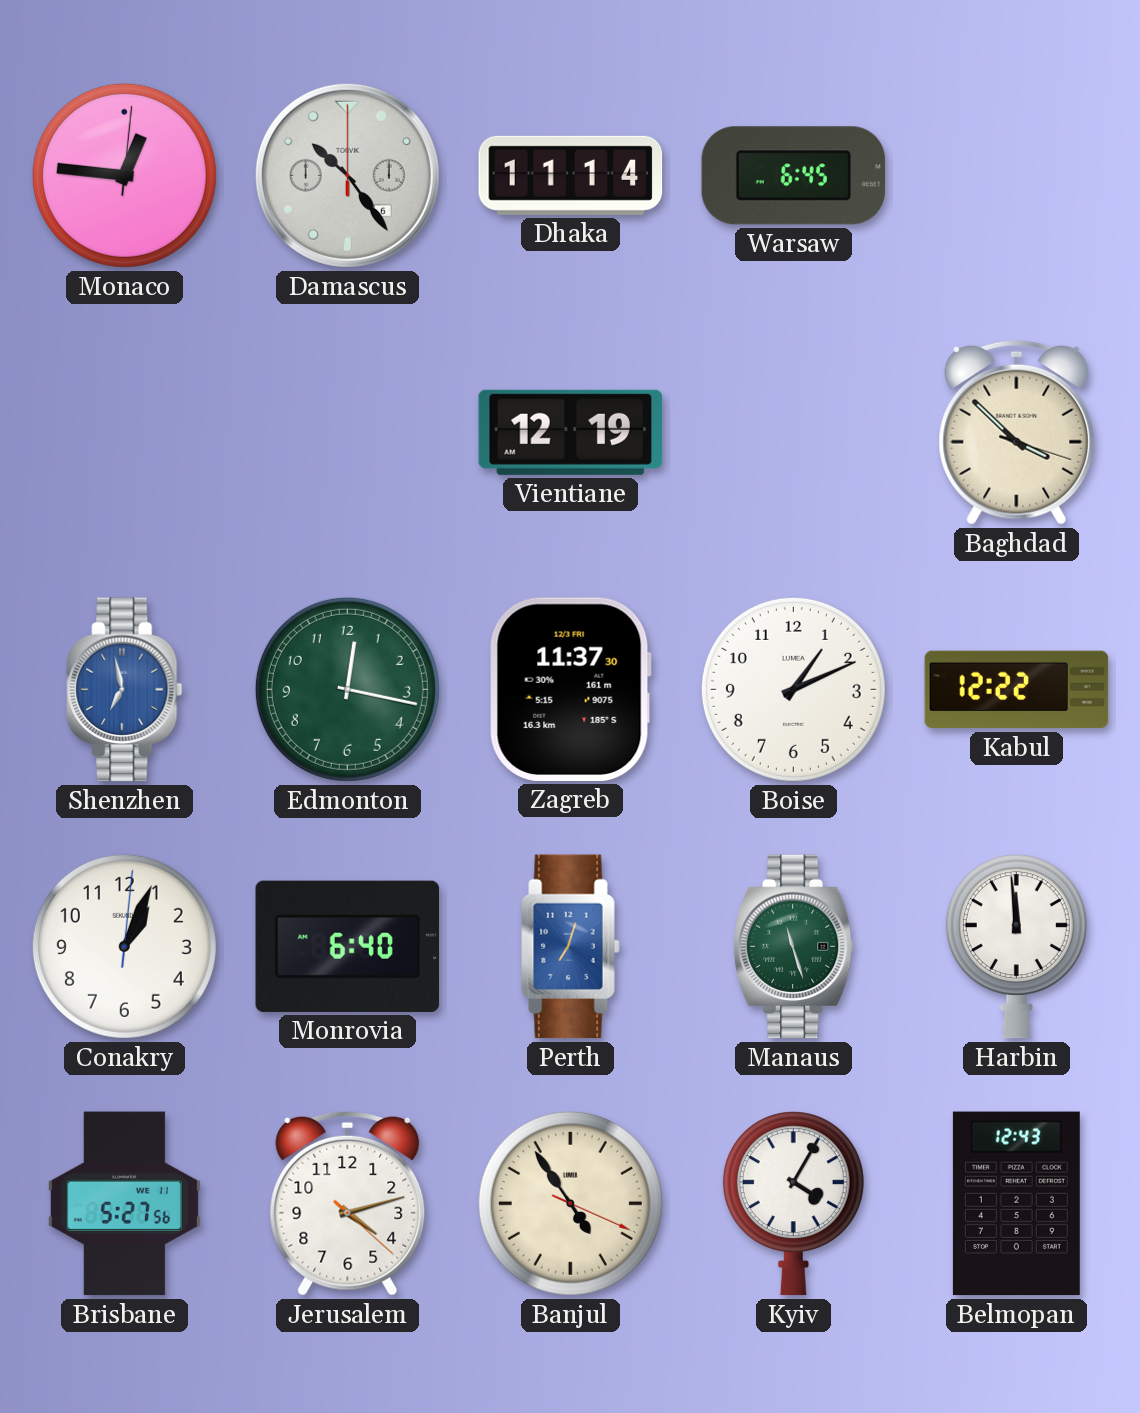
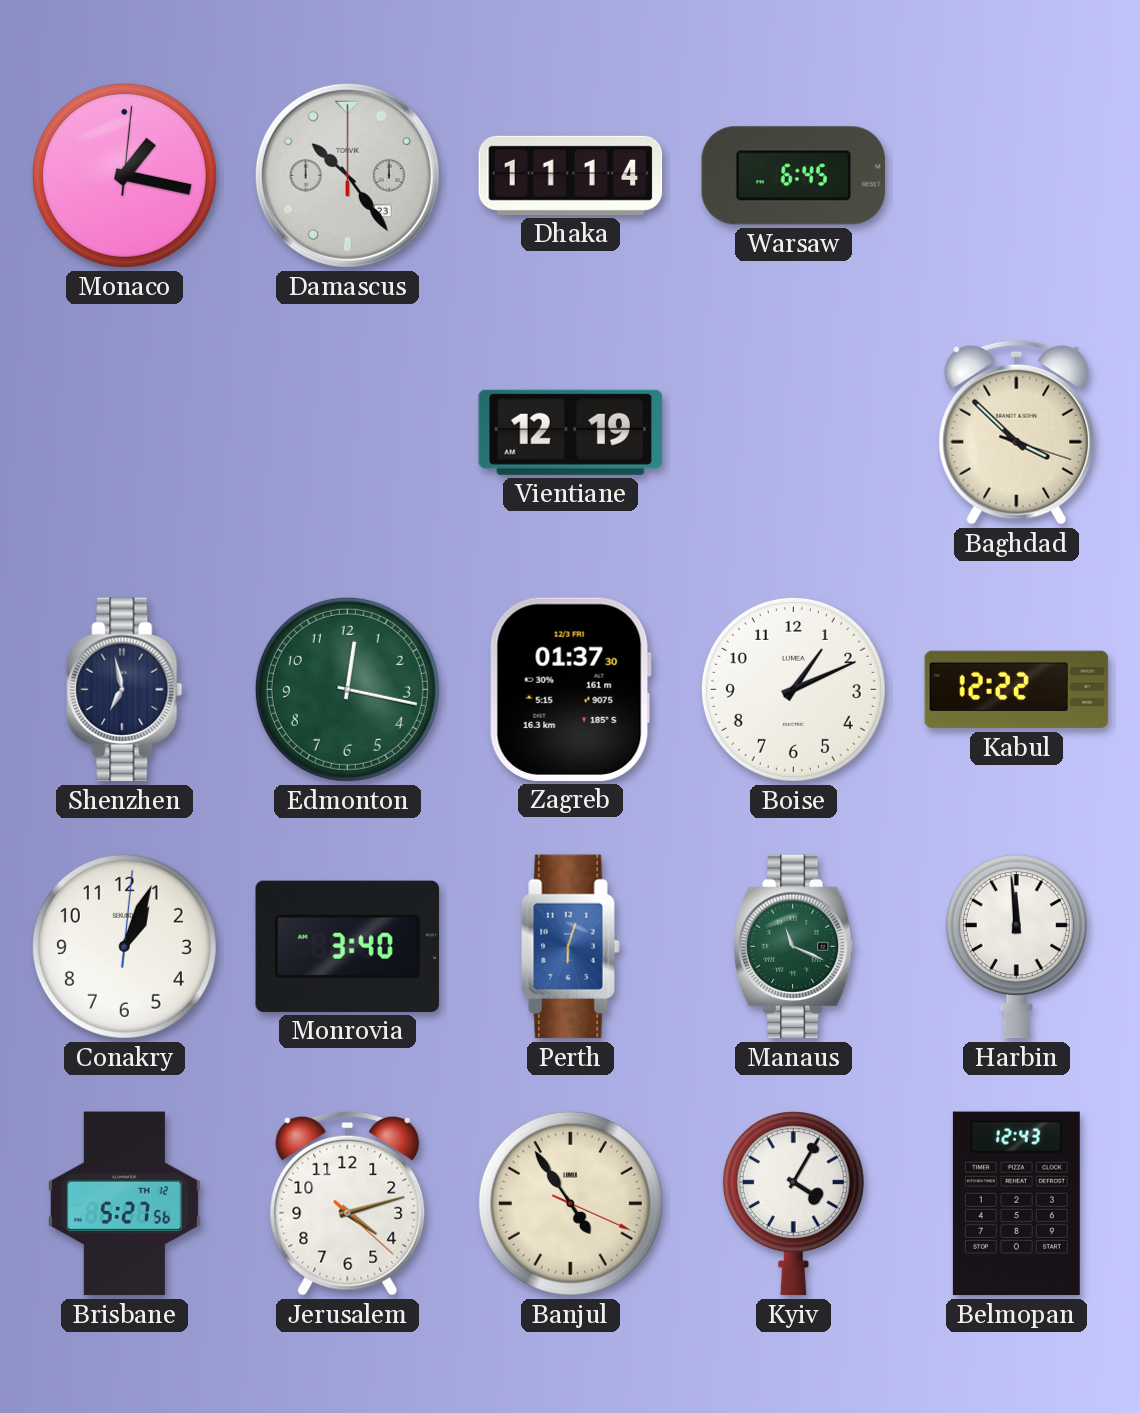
Monaco: 12:46 -> 1:17 (124, 175)
Damascus date: 6 -> 23 (347, 175)
Shenzhen dial: blue -> navy (125, 690)
Zagreb: 11:37 -> 01:37 (570, 689)
Monrovia: 6:40 -> 3:40 (348, 946)
Perth: 7:03 -> 6:03 (571, 947)
Manaus: 11:27 -> 11:19 (793, 947)
Brisbane date: WE 11 -> TH 12 (124, 1204)
